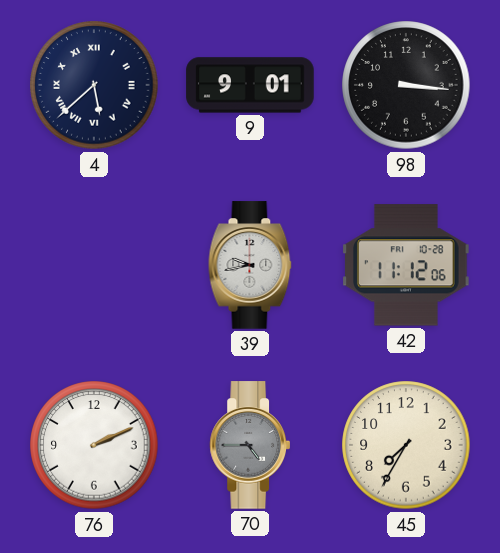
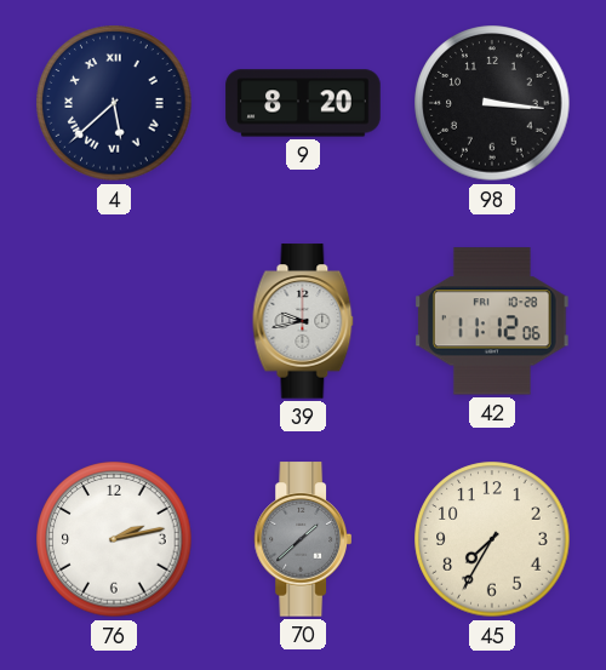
9: 9:01 -> 8:20 (303, 103)
76: 2:11 -> 2:13 (114, 539)
70: 4:45 -> 1:38 (302, 539)
